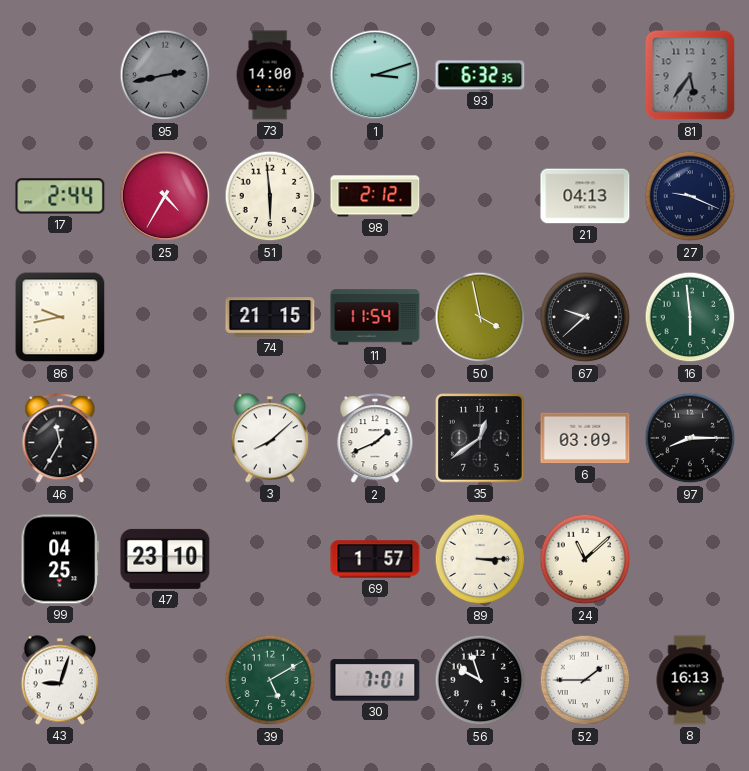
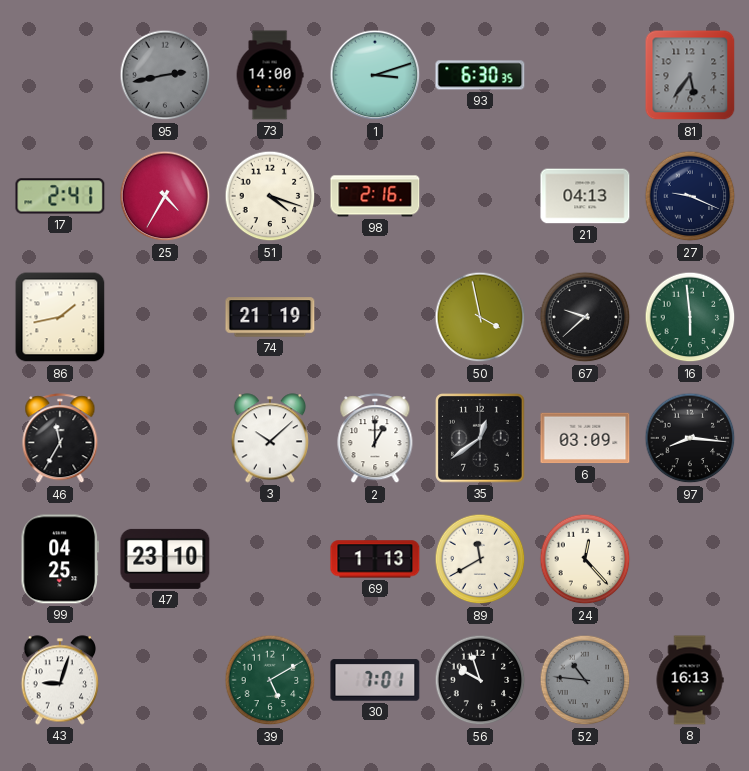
93: 6:32 -> 6:30 (480, 75)
17: 2:44 -> 2:41 (60, 196)
51: 5:59 -> 4:18 (270, 196)
98: 2:12 -> 2:16 (375, 196)
86: 9:43 -> 1:43 (60, 317)
74: 21:15 -> 21:19 (270, 317)
11: 11:54 -> none (375, 317)
3: 8:08 -> 10:08 (269, 438)
2: 1:41 -> 1:00 (375, 439)
97: 8:15 -> 8:16 (690, 438)
69: 1:57 -> 1:13 (375, 559)
89: 3:15 -> 11:40 (480, 559)
24: 11:08 -> 12:23 (585, 559)
52: 1:45 -> 10:46 (585, 680)
52 dial: white -> grey (585, 680)
